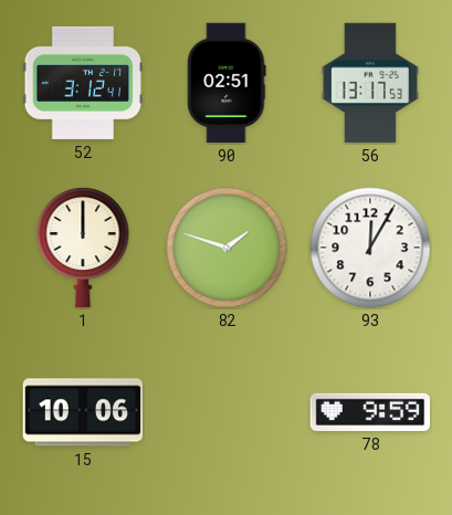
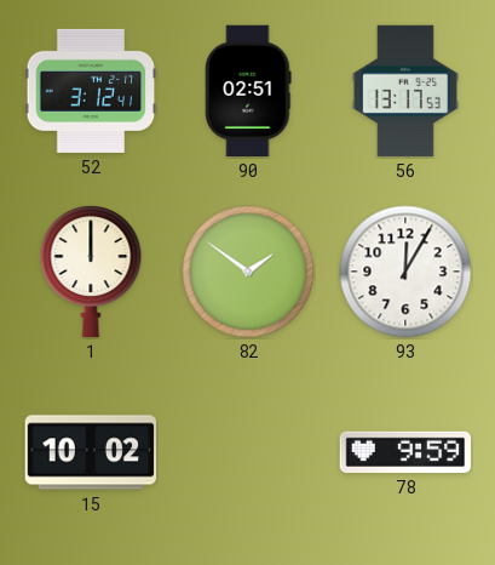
82: 1:48 -> 1:51 (248, 272)
15: 10:06 -> 10:02 (91, 452)
